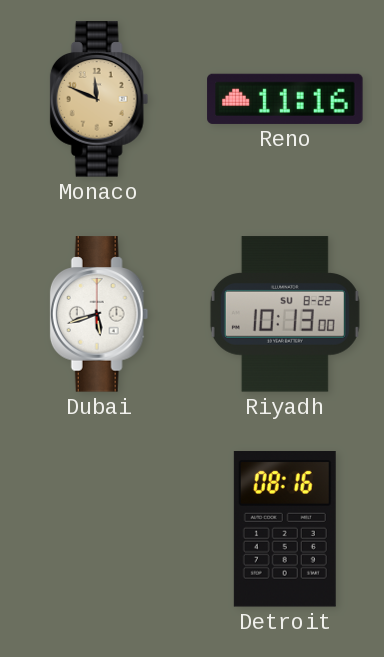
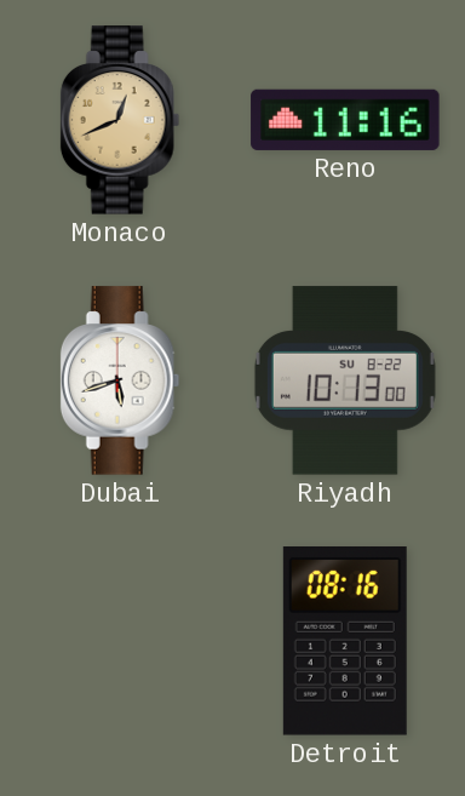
Monaco: 11:49 -> 12:41 (120, 120)
